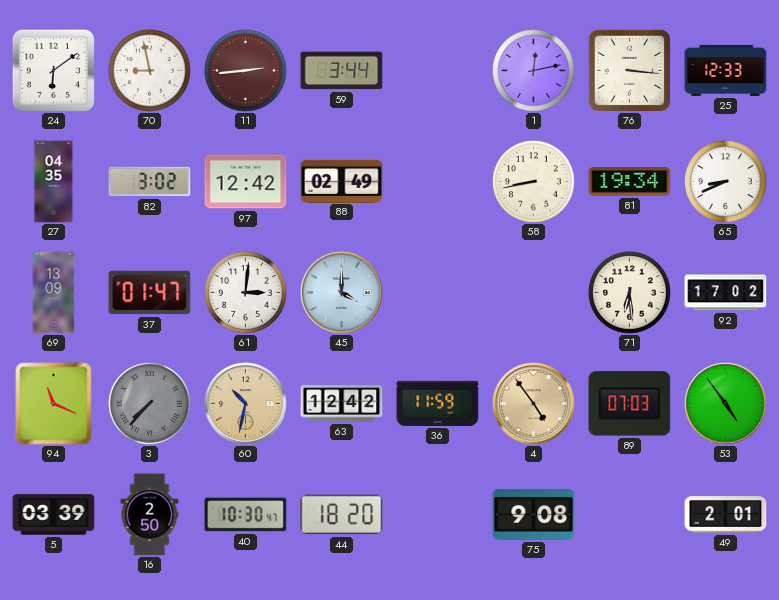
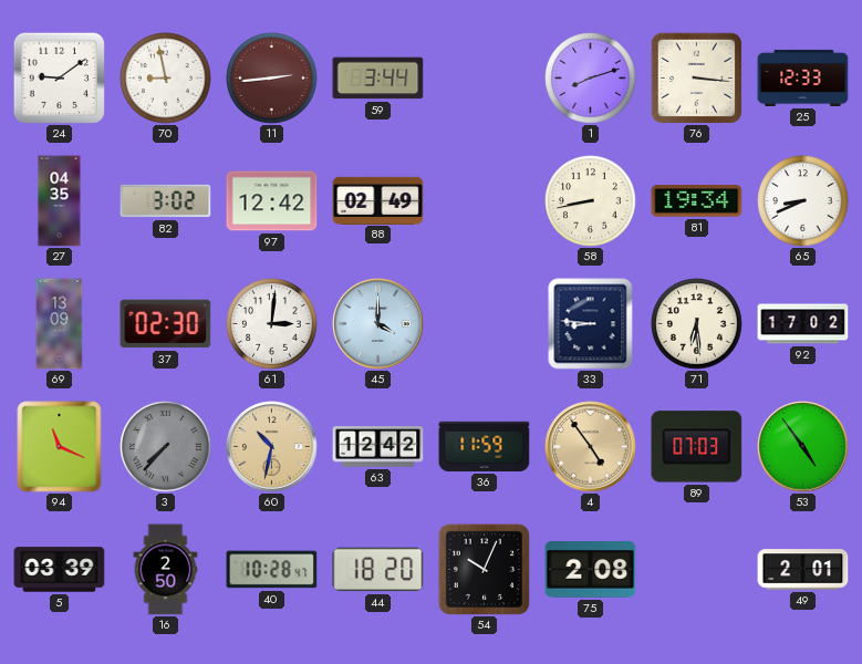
24: 6:09 -> 9:09 (59, 77)
1: 12:13 -> 8:12 (591, 79)
37: 01:47 -> 02:30 (166, 324)
33: none -> 8:46 (591, 324)
40: 10:30 -> 10:28 (272, 570)
54: none -> 10:04 (484, 569)
75: 9:08 -> 2:08 (591, 570)
